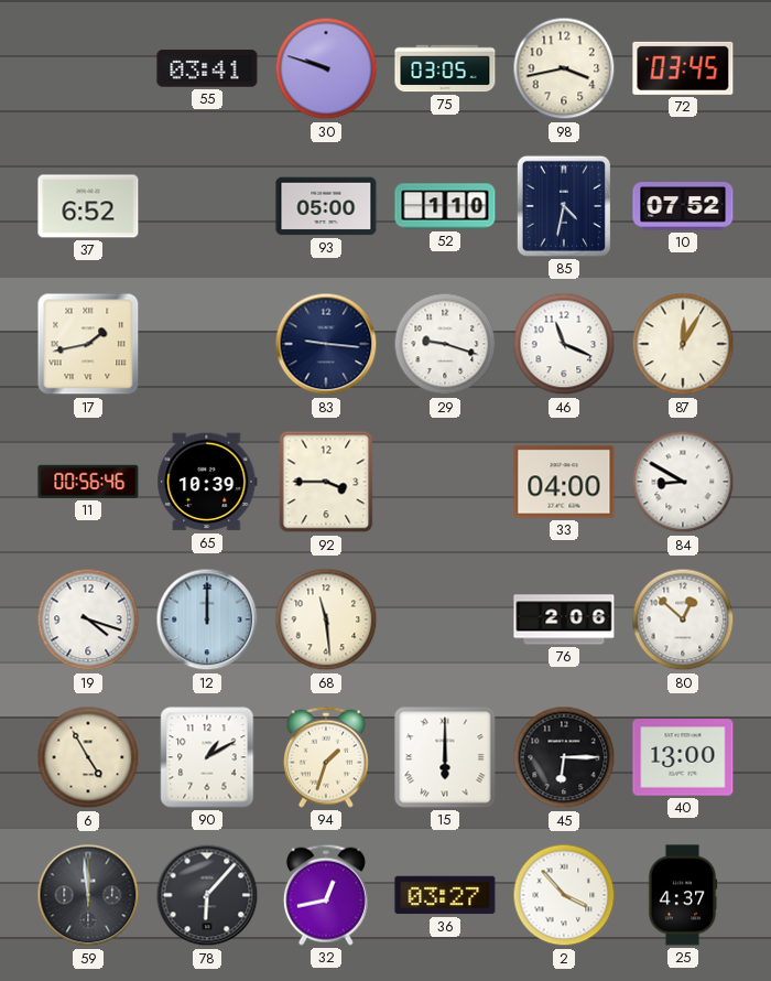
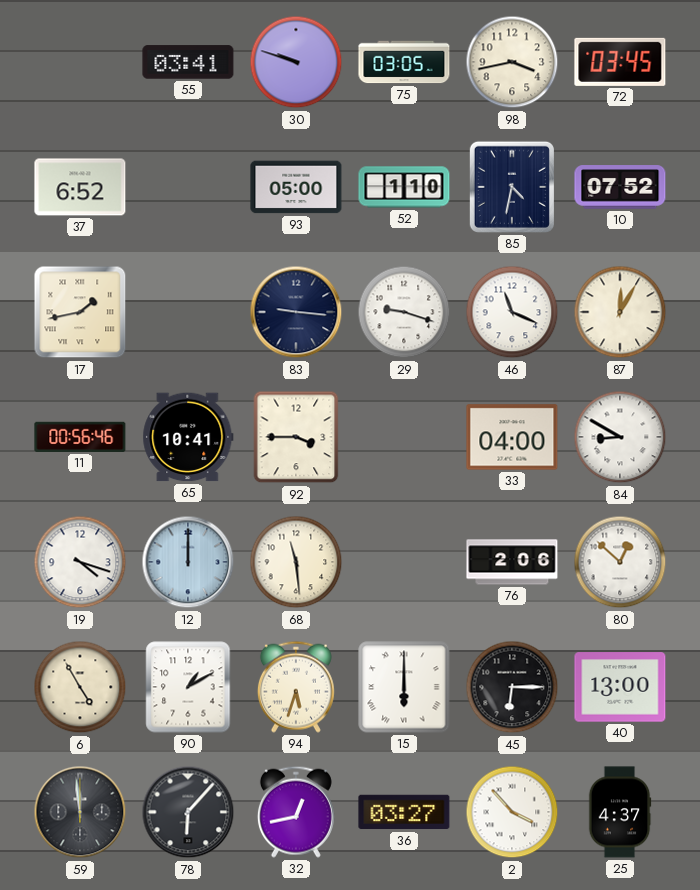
65: 10:39 -> 10:41 (188, 437)
94: 1:33 -> 5:33 (296, 687)
